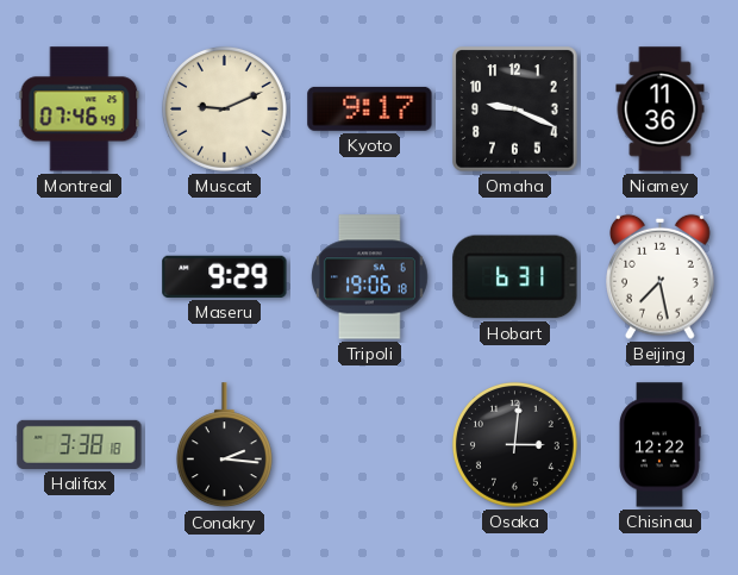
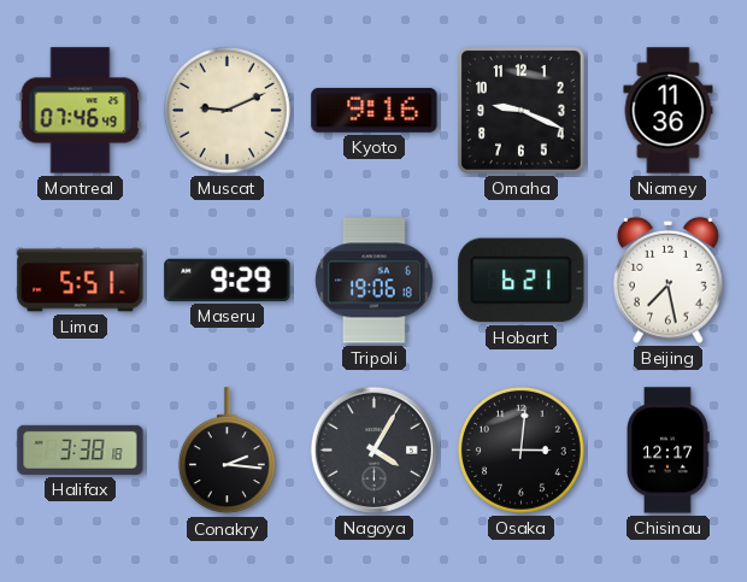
Kyoto: 9:17 -> 9:16 (375, 110)
Lima: none -> 5:51 (81, 281)
Hobart: 6:31 -> 6:21 (522, 281)
Nagoya: none -> 4:05 (373, 449)
Chisinau: 12:22 -> 12:17 (667, 451)
